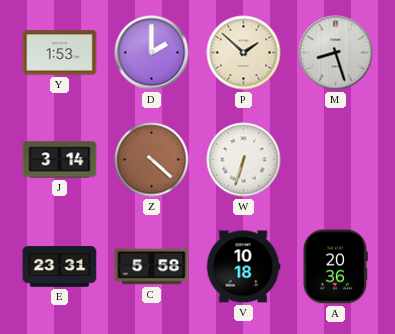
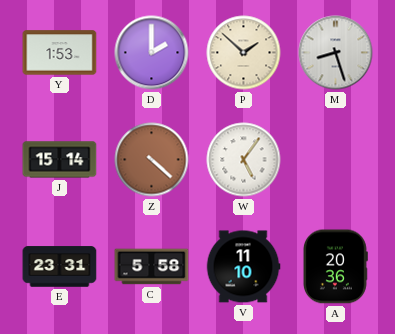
J: 3:14 -> 15:14 (60, 160)
W: 6:33 -> 5:06 (244, 160)
V: 10:18 -> 11:10 (243, 267)
